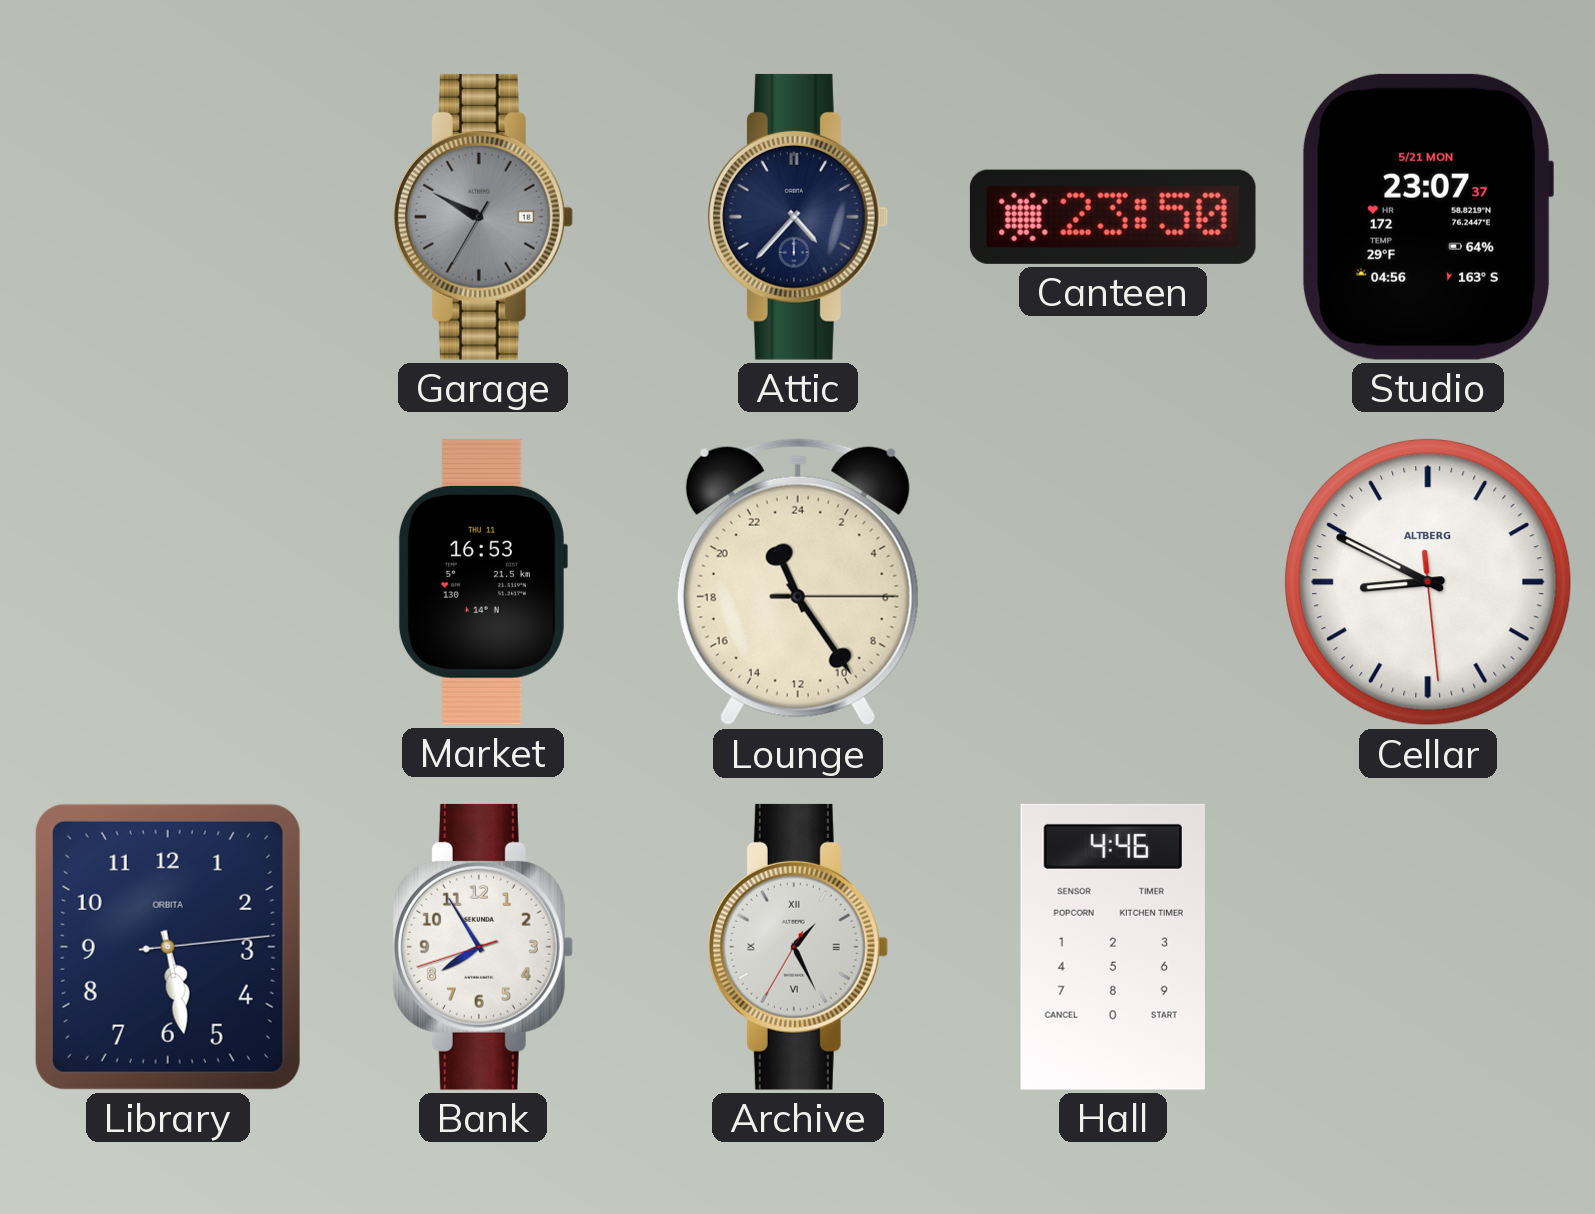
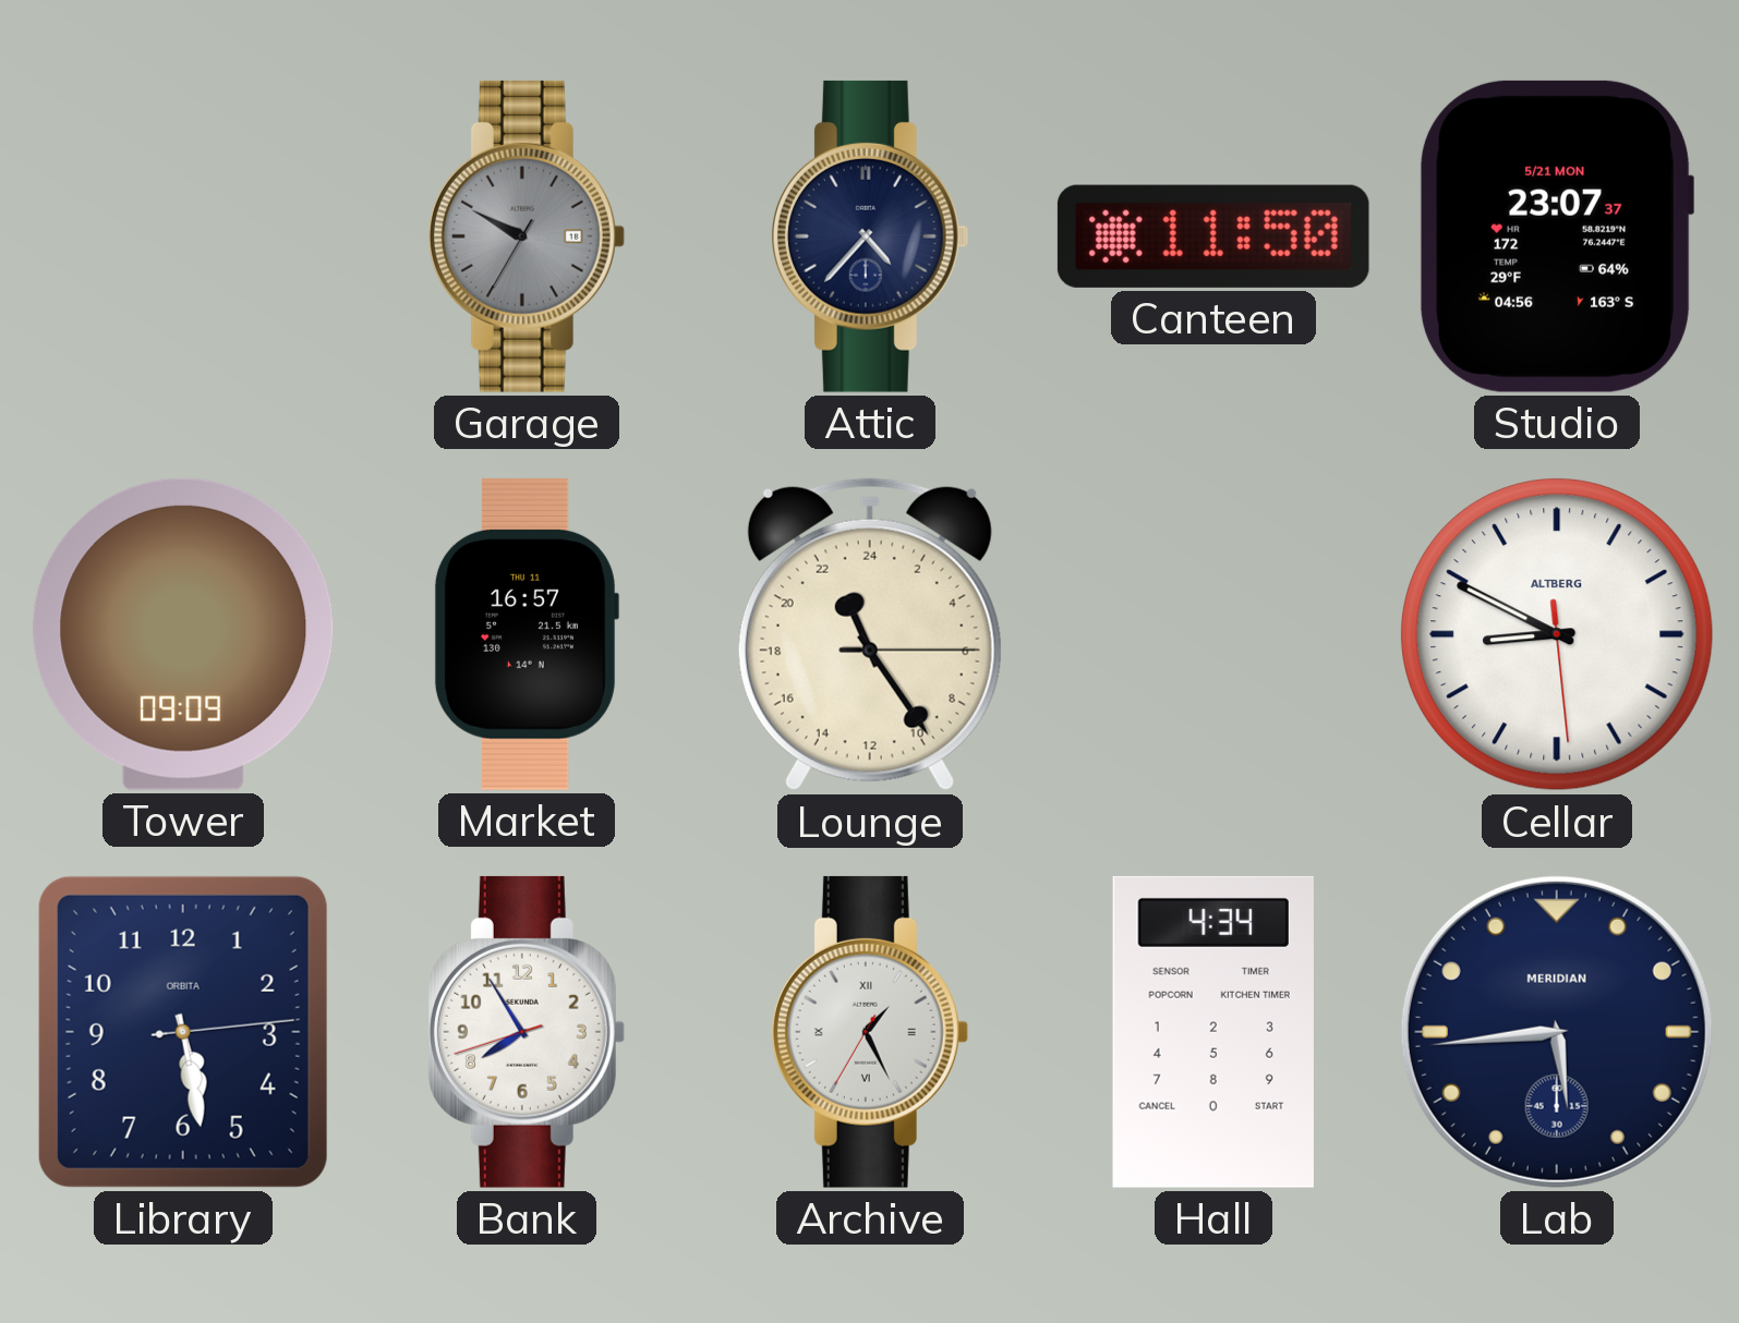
Canteen: 23:50 -> 11:50 (1213, 236)
Tower: none -> 09:09 (183, 634)
Market: 16:53 -> 16:57 (526, 634)
Hall: 4:46 -> 4:34 (1213, 1032)
Lab: none -> 5:44 (1557, 1032)
